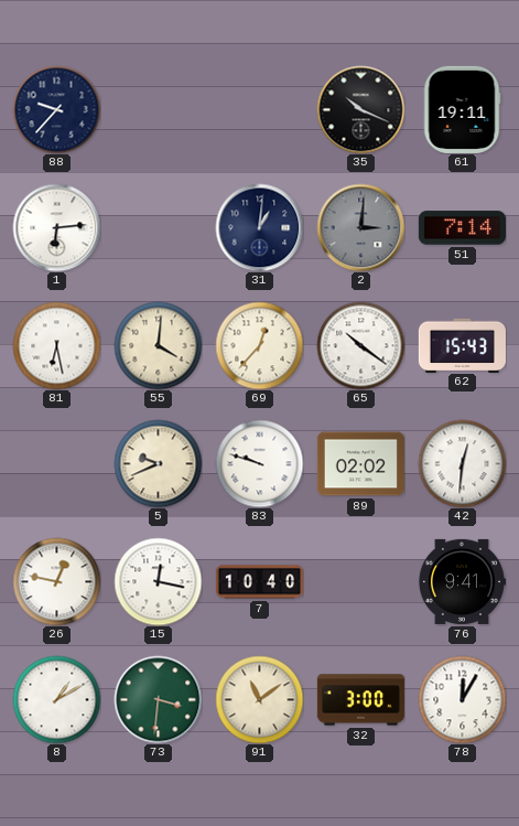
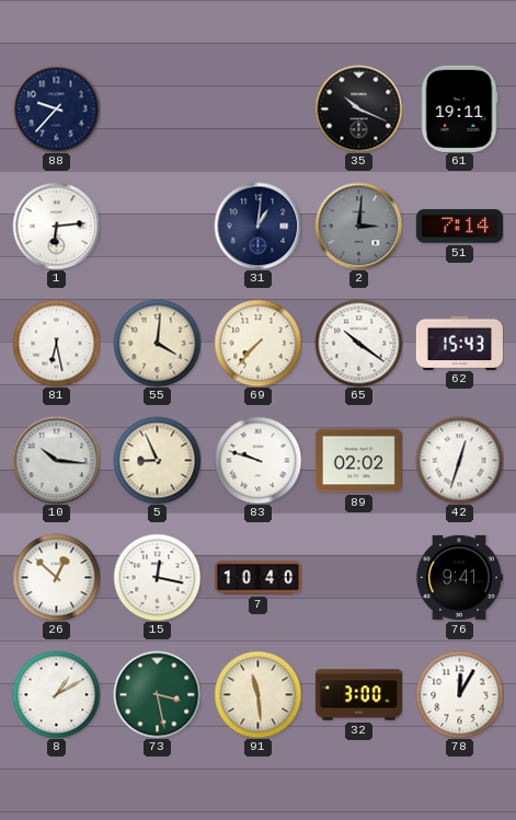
69: 12:37 -> 7:37 (257, 343)
10: none -> 10:16 (56, 460)
5: 9:41 -> 8:56 (157, 460)
42: 12:31 -> 12:33 (459, 460)
26: 12:47 -> 12:52 (56, 577)
73: 3:31 -> 3:28 (157, 694)
91: 11:09 -> 11:29 (257, 694)
